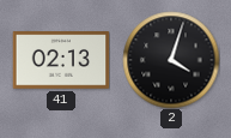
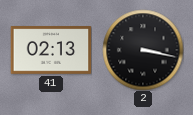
2: 4:03 -> 3:17 (143, 50)
